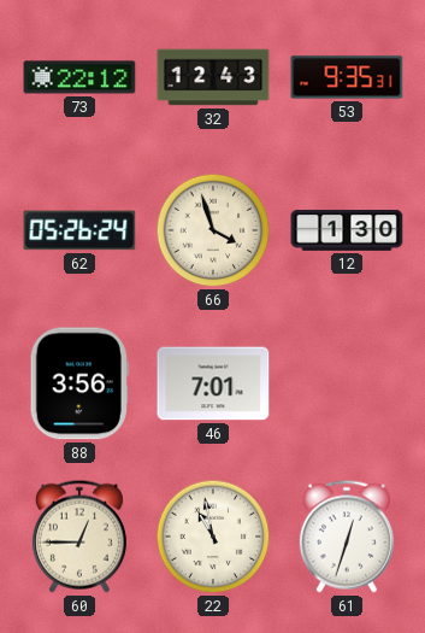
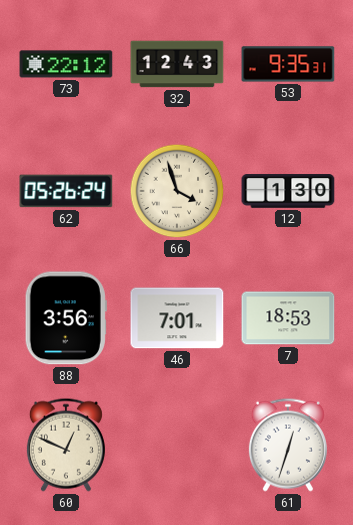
7: none -> 18:53 (288, 318)
60: 12:45 -> 12:49 (66, 445)
22: 10:58 -> none (213, 537)
